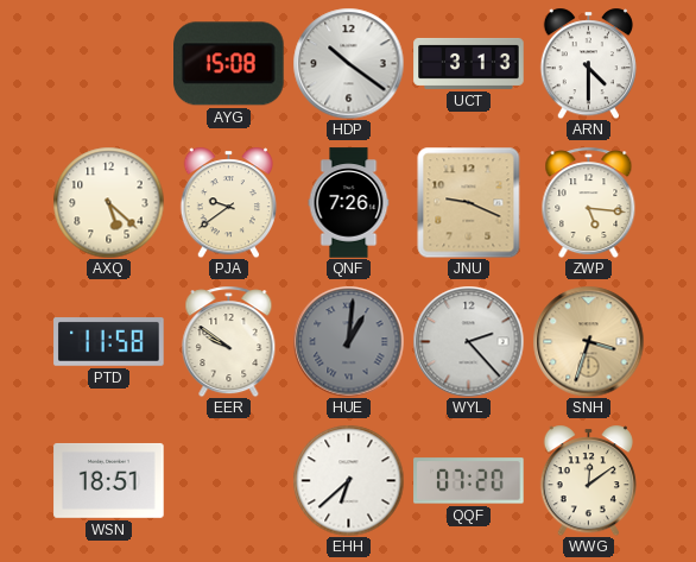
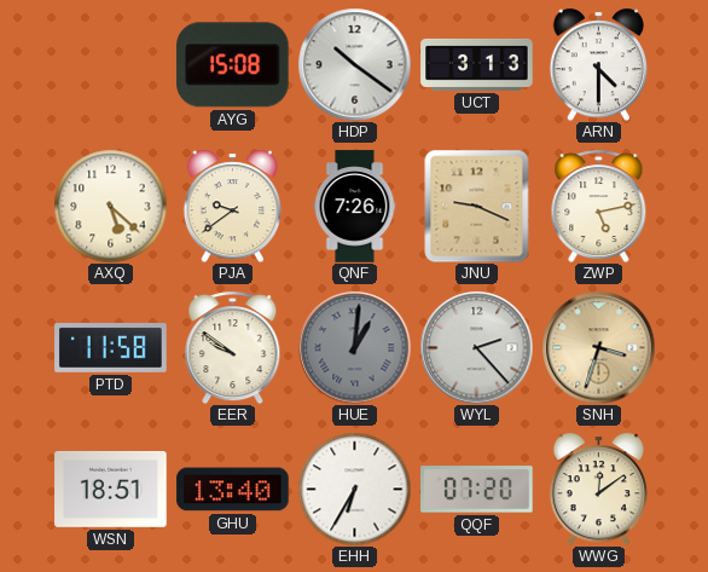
ZWP: 5:16 -> 5:13 (599, 206)
GHU: none -> 13:40 (233, 490)
EHH: 6:38 -> 6:35 (354, 489)
